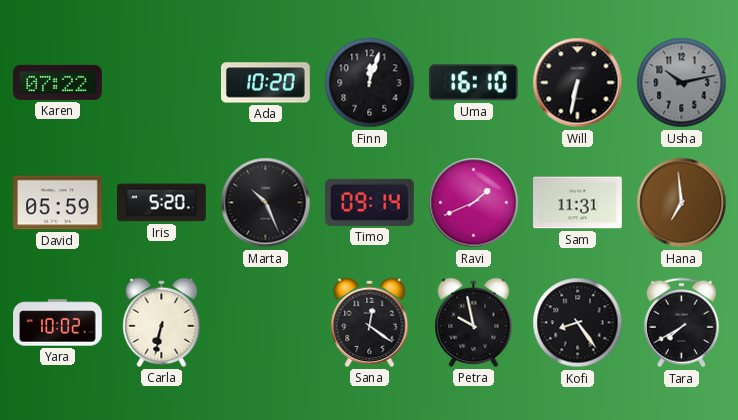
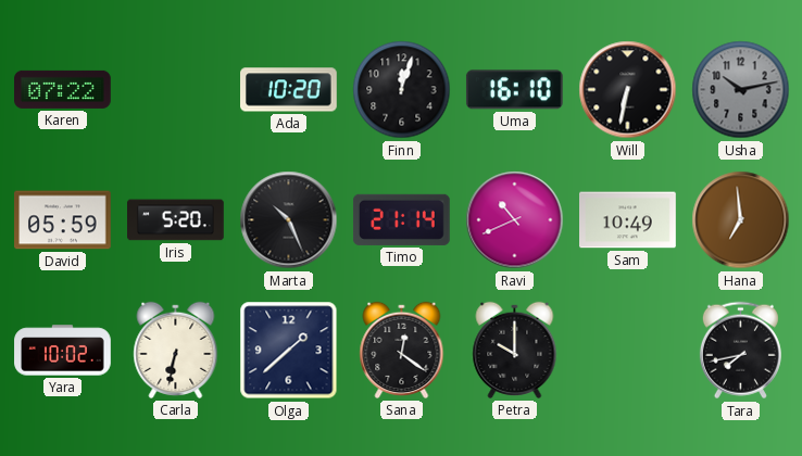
Timo: 09:14 -> 21:14 (401, 219)
Ravi: 1:41 -> 10:41 (515, 220)
Sam: 11:31 -> 10:49 (628, 220)
Olga: none -> 1:38 (289, 351)
Petra: 9:58 -> 10:00 (515, 350)
Kofi: 8:24 -> none (578, 323)
Tara: 7:40 -> 7:43 (740, 351)
